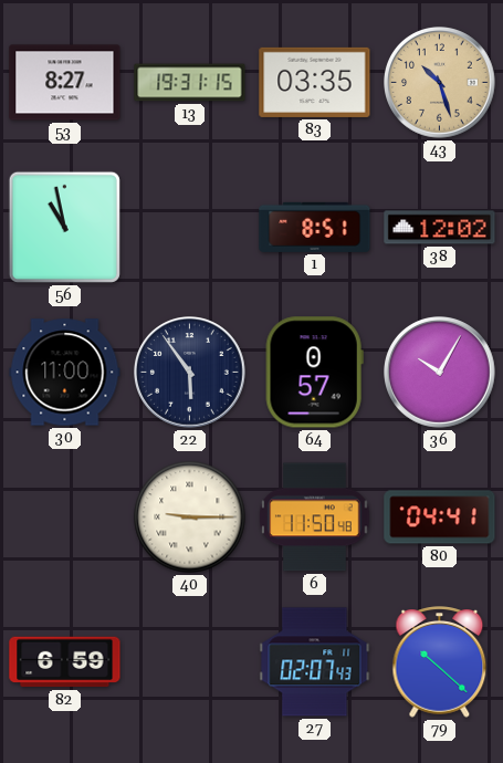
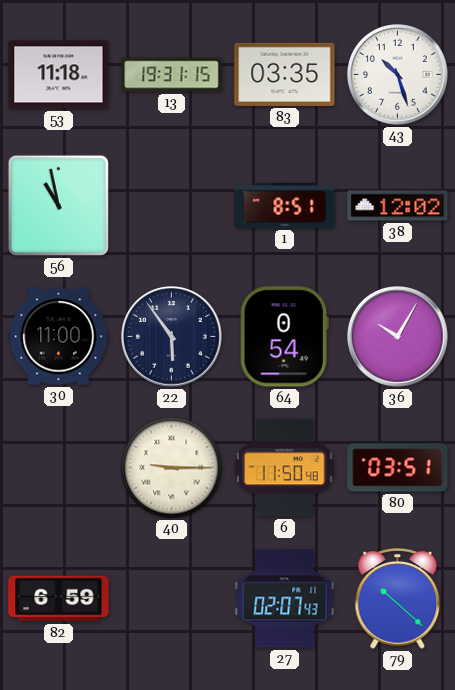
53: 8:27 -> 11:18 (59, 75)
43 dial: champagne -> white (398, 75)
64: 0:57 -> 0:54 (284, 337)
80: 04:41 -> 03:51 (398, 468)
